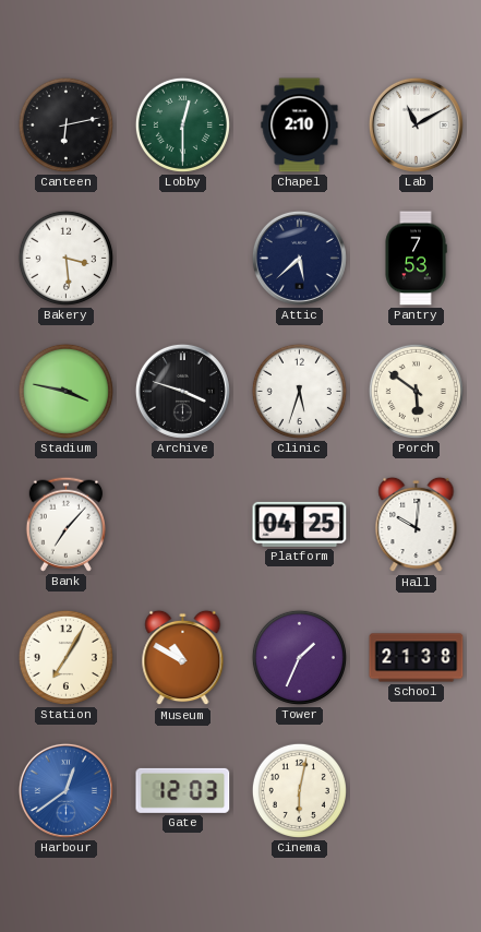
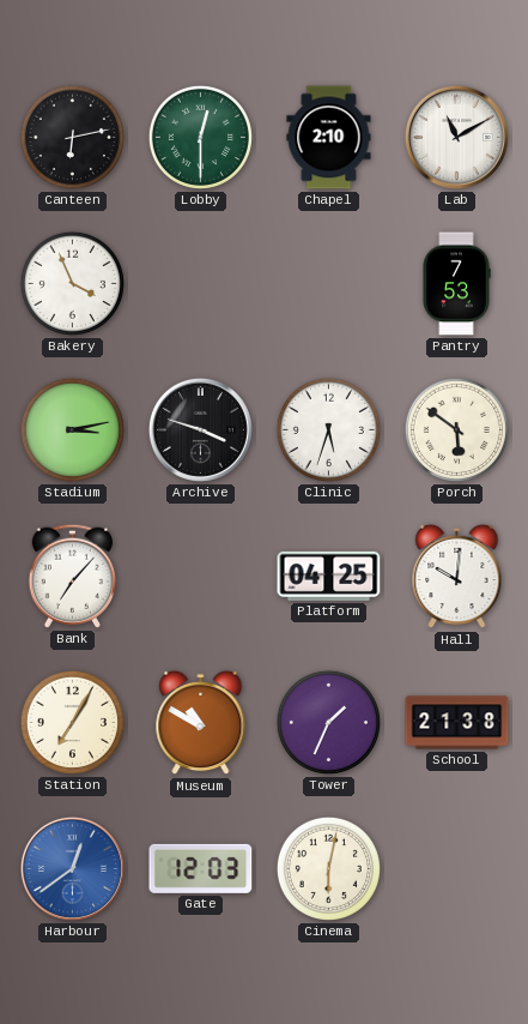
Bakery: 3:29 -> 3:56 (72, 283)
Attic: 5:38 -> none (299, 258)
Stadium: 3:47 -> 3:13 (72, 429)
